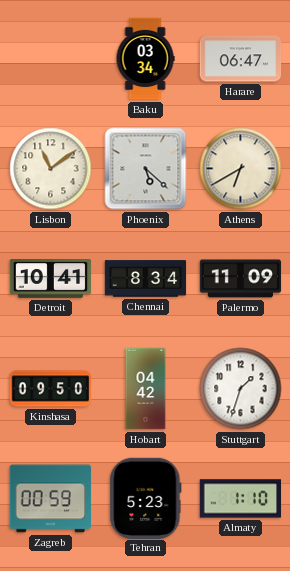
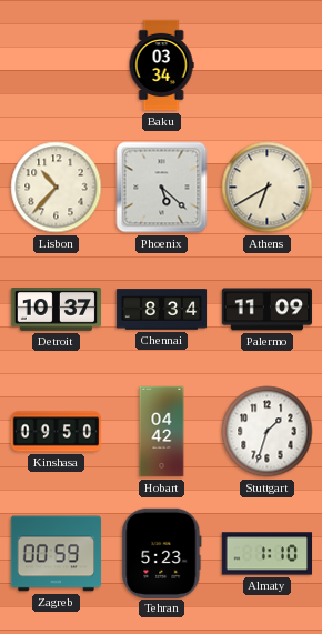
Harare: 06:47 -> none (241, 59)
Lisbon: 11:09 -> 10:37 (57, 188)
Detroit: 10:41 -> 10:37 (57, 310)
